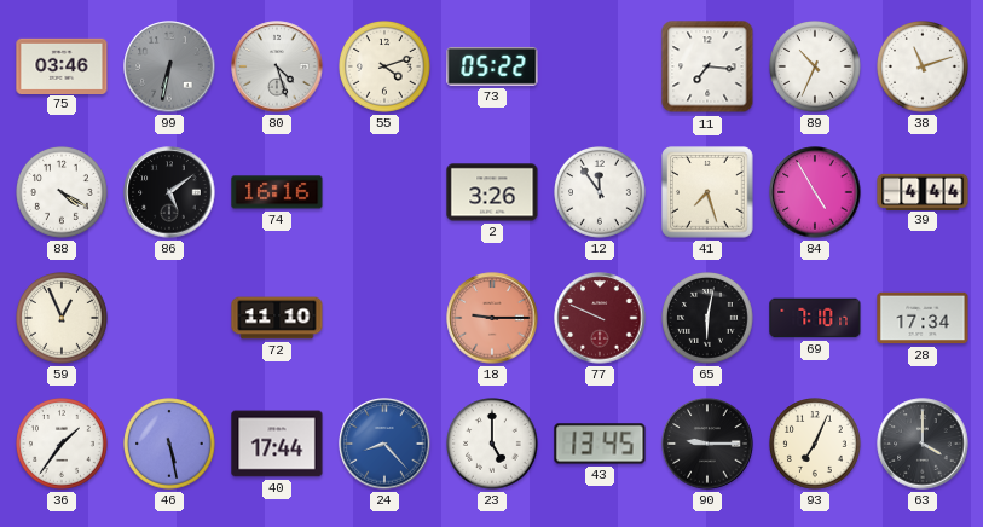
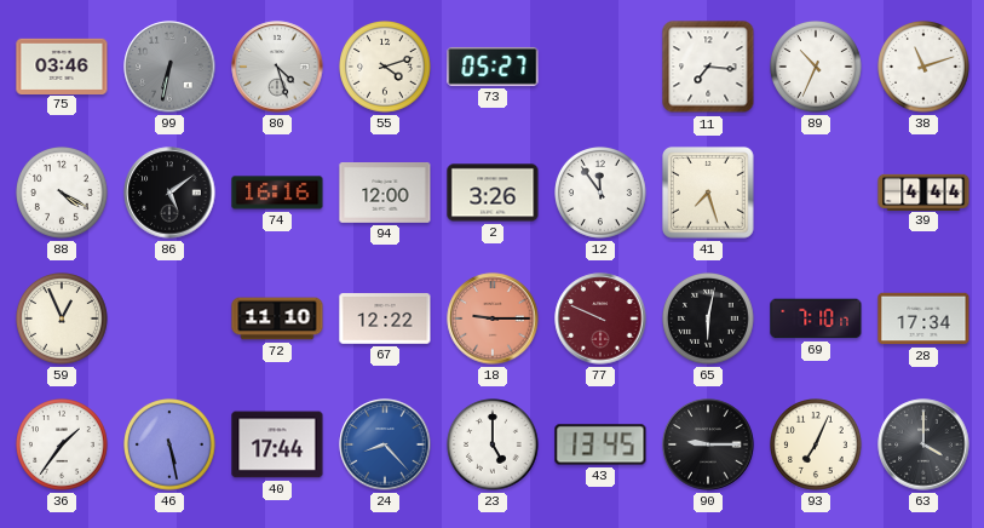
73: 05:22 -> 05:27 (493, 67)
94: none -> 12:00 (385, 194)
84: 4:55 -> none (815, 192)
67: none -> 12:22 (385, 318)
